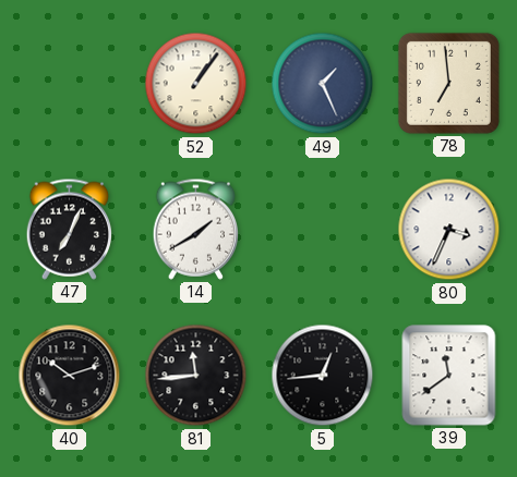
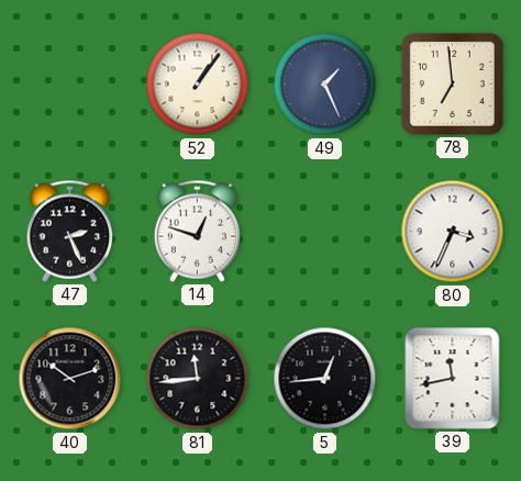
47: 7:04 -> 2:26 (69, 231)
14: 1:40 -> 12:48 (197, 231)
39: 11:39 -> 11:43 (453, 379)
